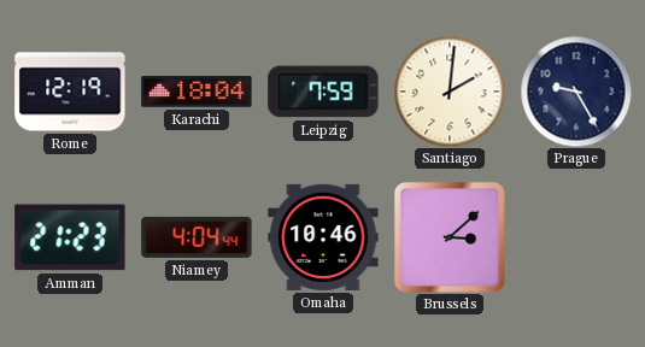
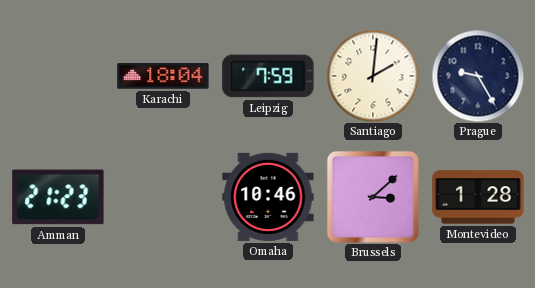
Rome: 12:19 -> none (70, 92)
Niamey: 4:04 -> none (197, 237)
Montevideo: none -> 1:28 (478, 197)
